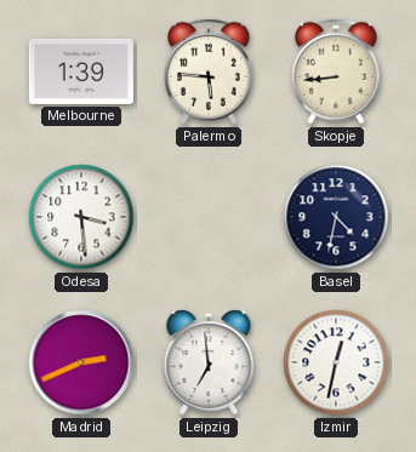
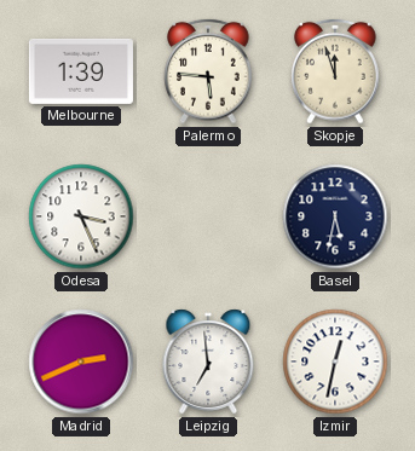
Skopje: 8:44 -> 11:57 (335, 71)
Odesa: 3:29 -> 3:26 (81, 216)
Basel: 4:32 -> 5:32 (335, 216)
